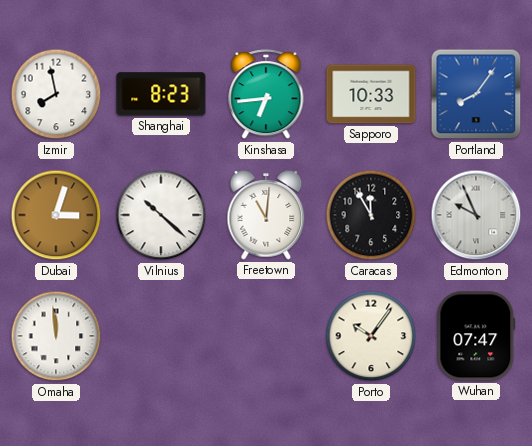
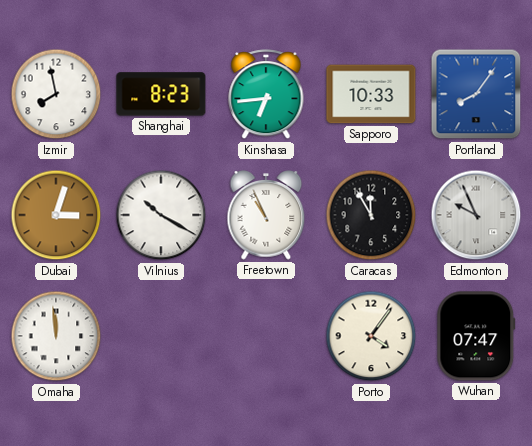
Vilnius: 10:22 -> 10:20 (161, 215)
Freetown: 11:01 -> 10:56 (266, 215)
Porto: 10:06 -> 4:06 (371, 336)
